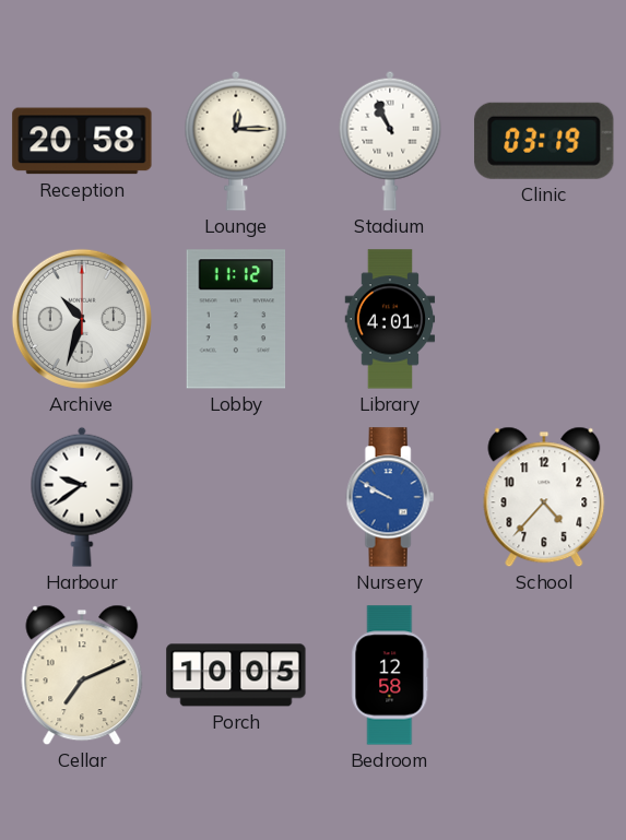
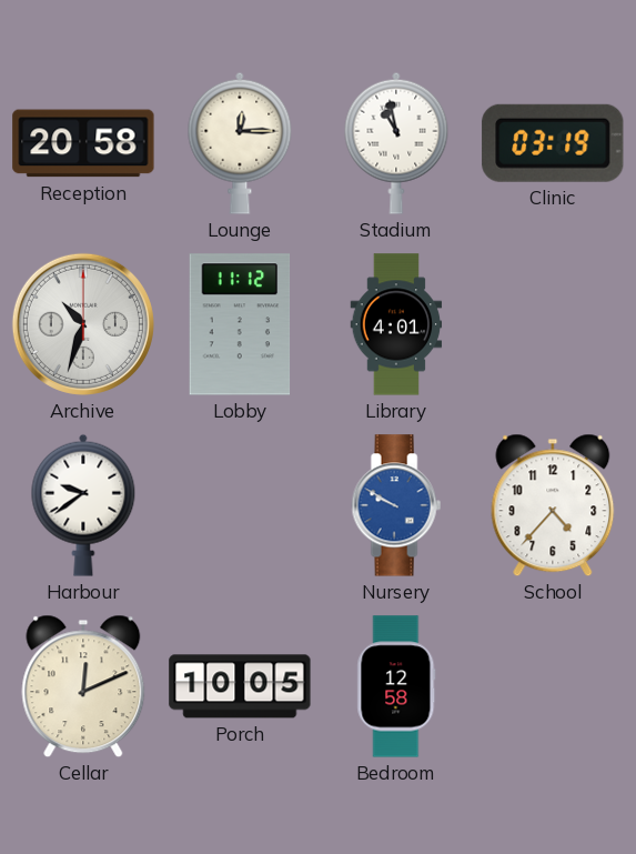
Stadium: 10:56 -> 10:58 (396, 143)
Cellar: 7:11 -> 12:11 (83, 686)
